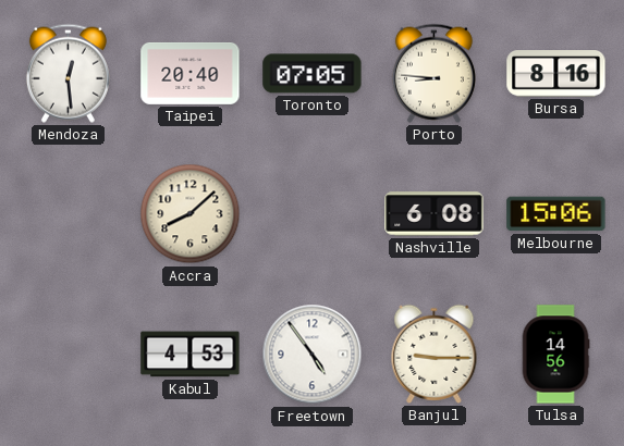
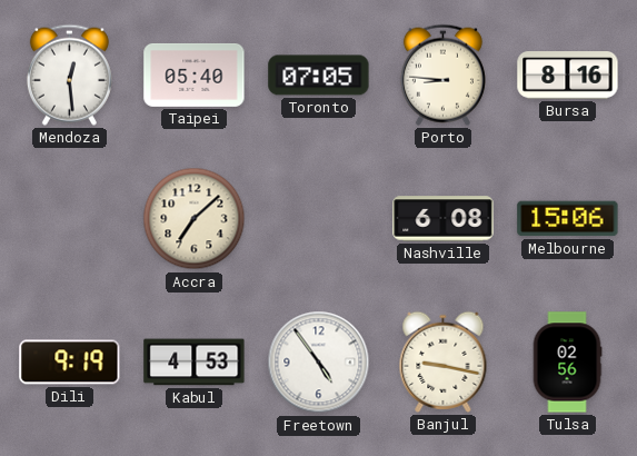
Taipei: 20:40 -> 05:40 (195, 75)
Accra: 8:08 -> 7:08 (195, 219)
Dili: none -> 9:19 (70, 363)
Banjul: 9:15 -> 9:17 (444, 361)
Tulsa: 14:56 -> 02:56 (567, 363)
